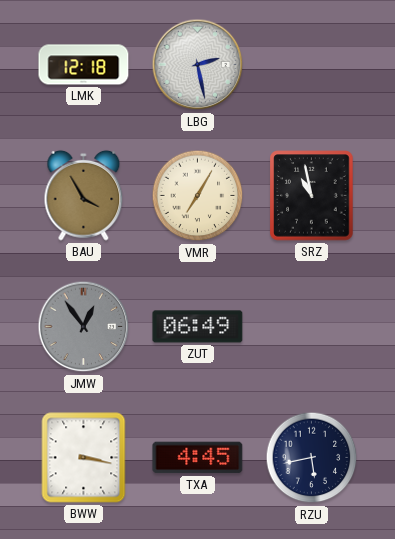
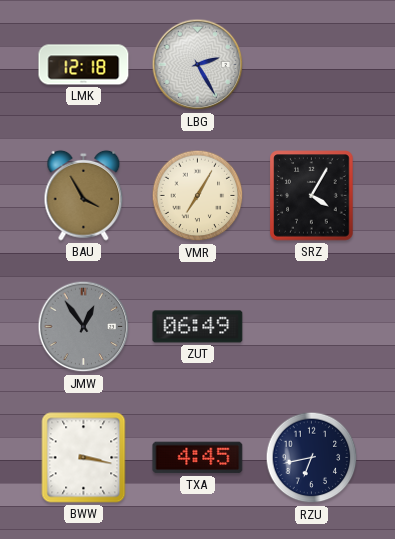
LBG: 2:28 -> 2:25 (198, 65)
SRZ: 10:58 -> 4:05 (312, 196)
RZU: 5:43 -> 6:43 (312, 458)
